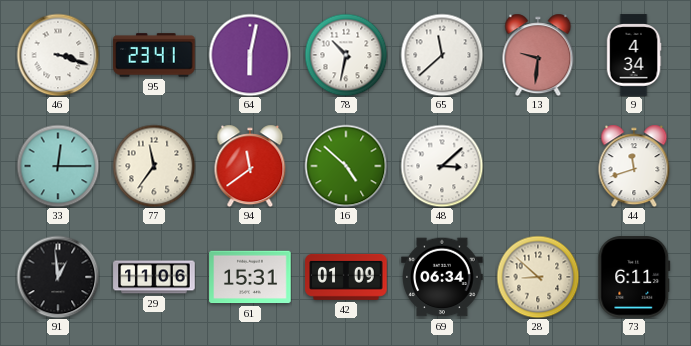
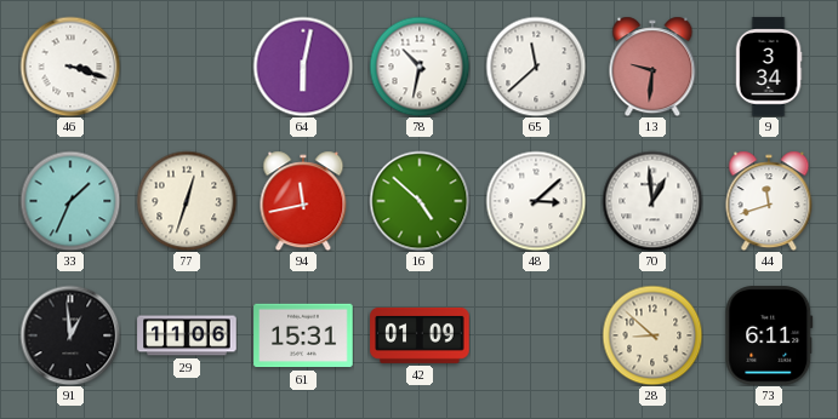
95: 23:41 -> none (154, 55)
9: 4:34 -> 3:34 (769, 67)
33: 12:15 -> 1:34 (70, 201)
77: 11:36 -> 12:33 (187, 201)
94: 11:39 -> 11:43 (303, 201)
70: none -> 12:59 (652, 201)
69: 06:34 -> none (442, 277)
